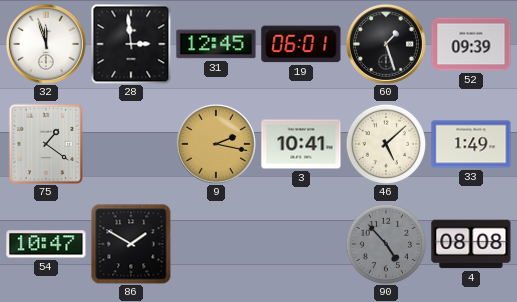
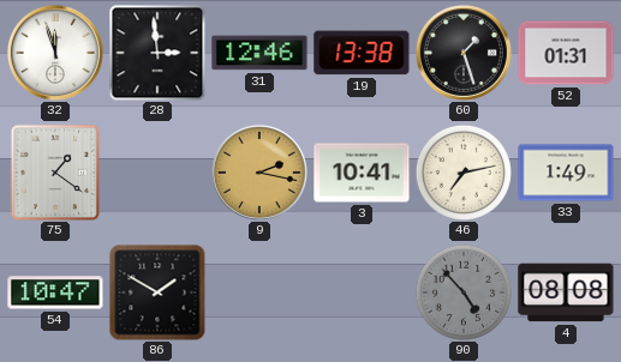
31: 12:45 -> 12:46 (259, 53)
19: 06:01 -> 13:38 (362, 53)
52: 09:39 -> 01:31 (566, 53)
46: 5:08 -> 7:13 (462, 171)
